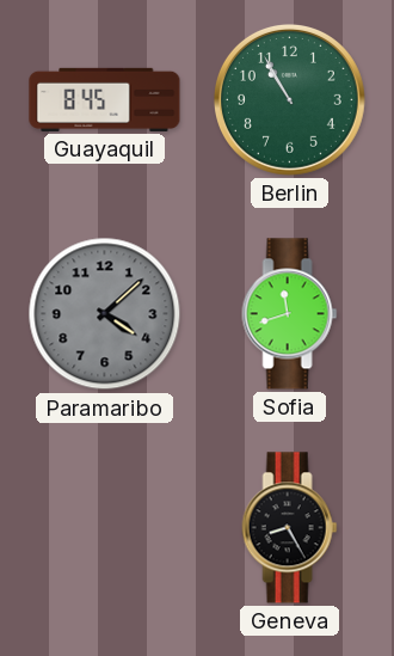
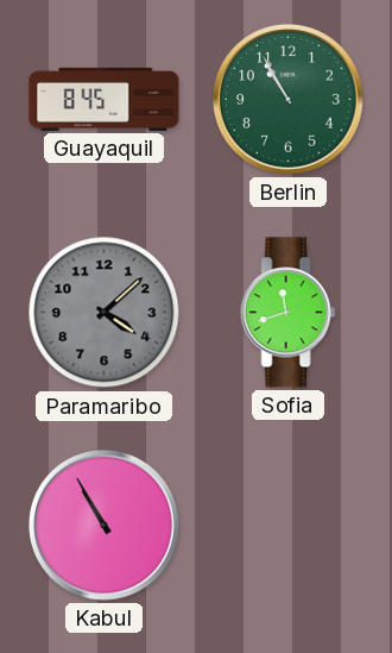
Kabul: none -> 10:55 (103, 525)
Geneva: 8:25 -> none (290, 528)
